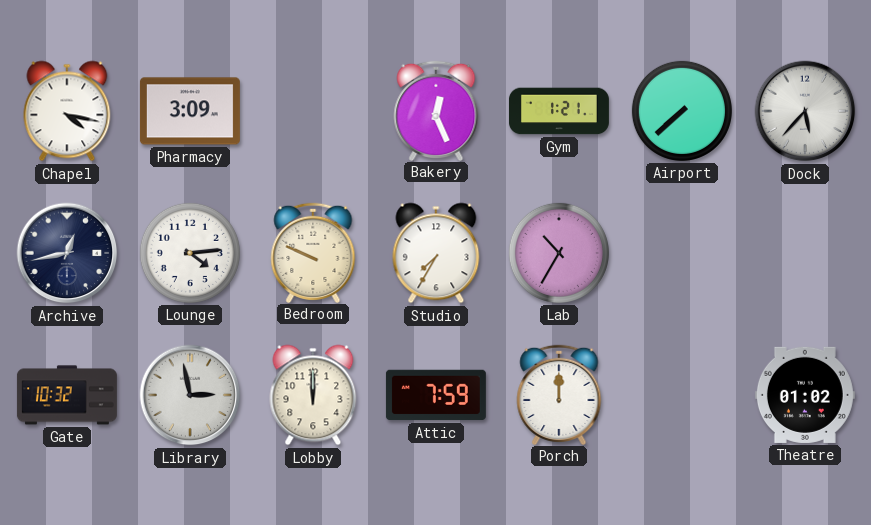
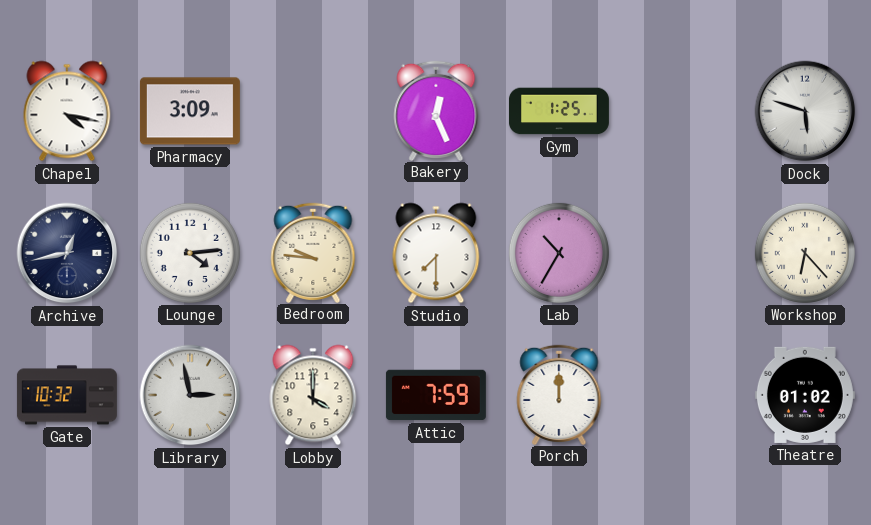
Gym: 1:21 -> 1:25 (559, 111)
Airport: 7:38 -> none (682, 111)
Dock: 5:37 -> 5:48 (805, 111)
Bedroom: 9:49 -> 9:46 (313, 252)
Studio: 7:35 -> 7:30 (436, 253)
Workshop: none -> 6:23 (805, 253)
Lobby: 12:00 -> 4:00 (313, 395)
